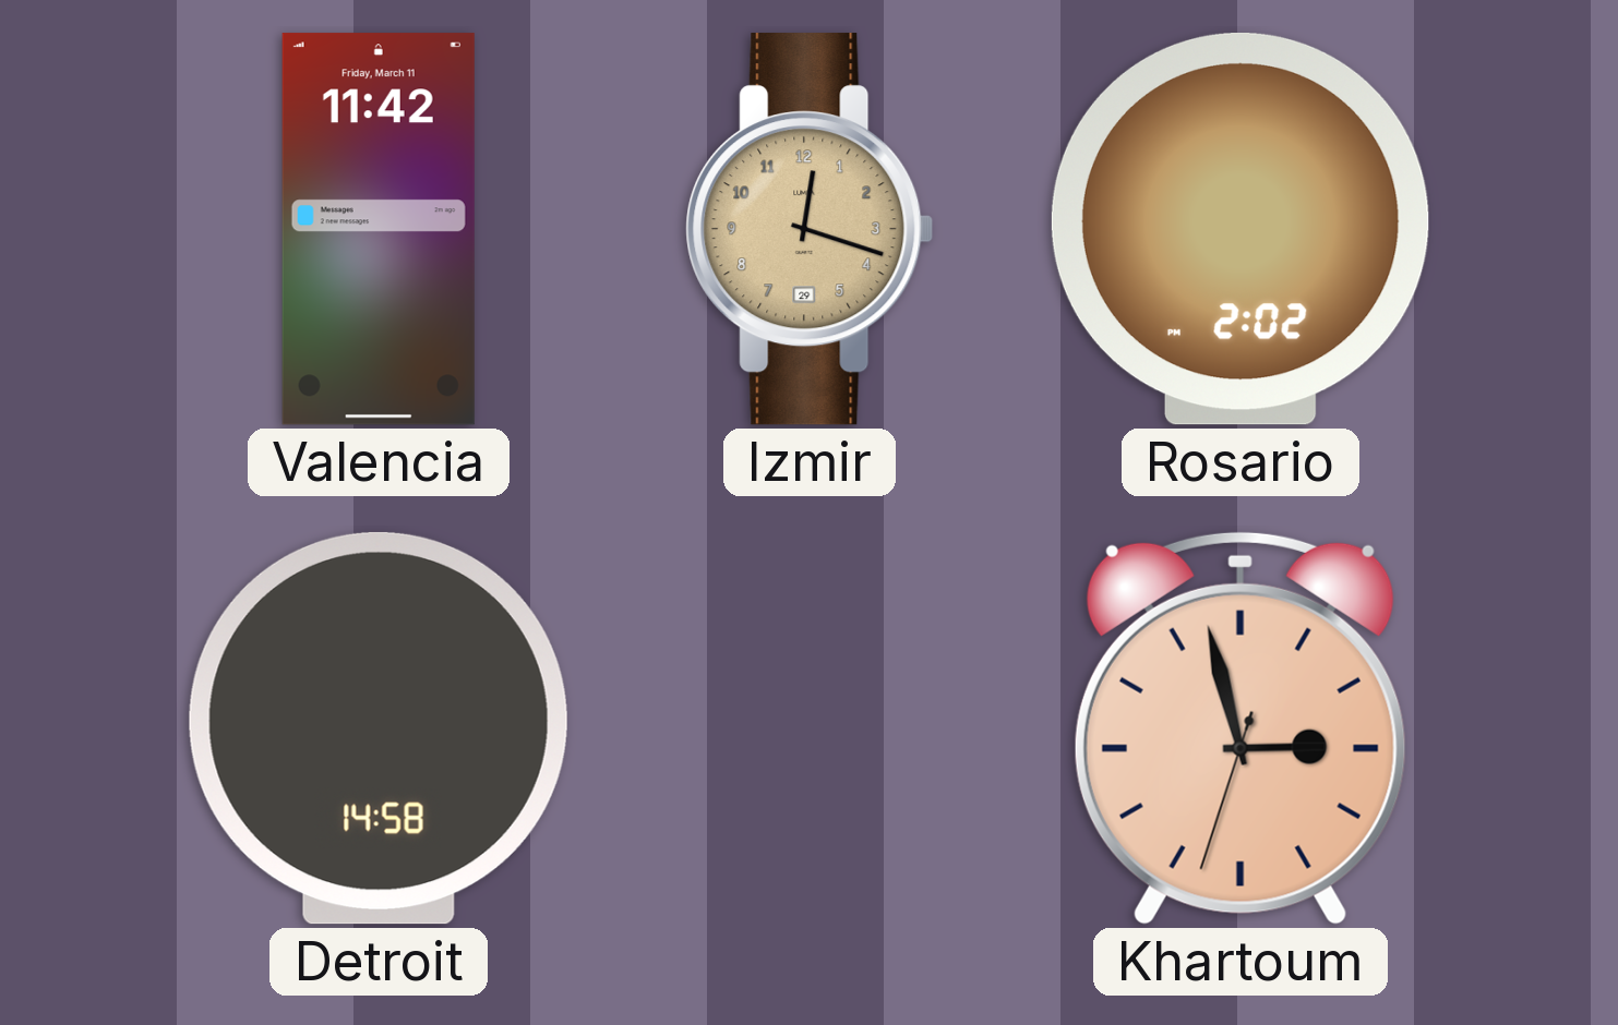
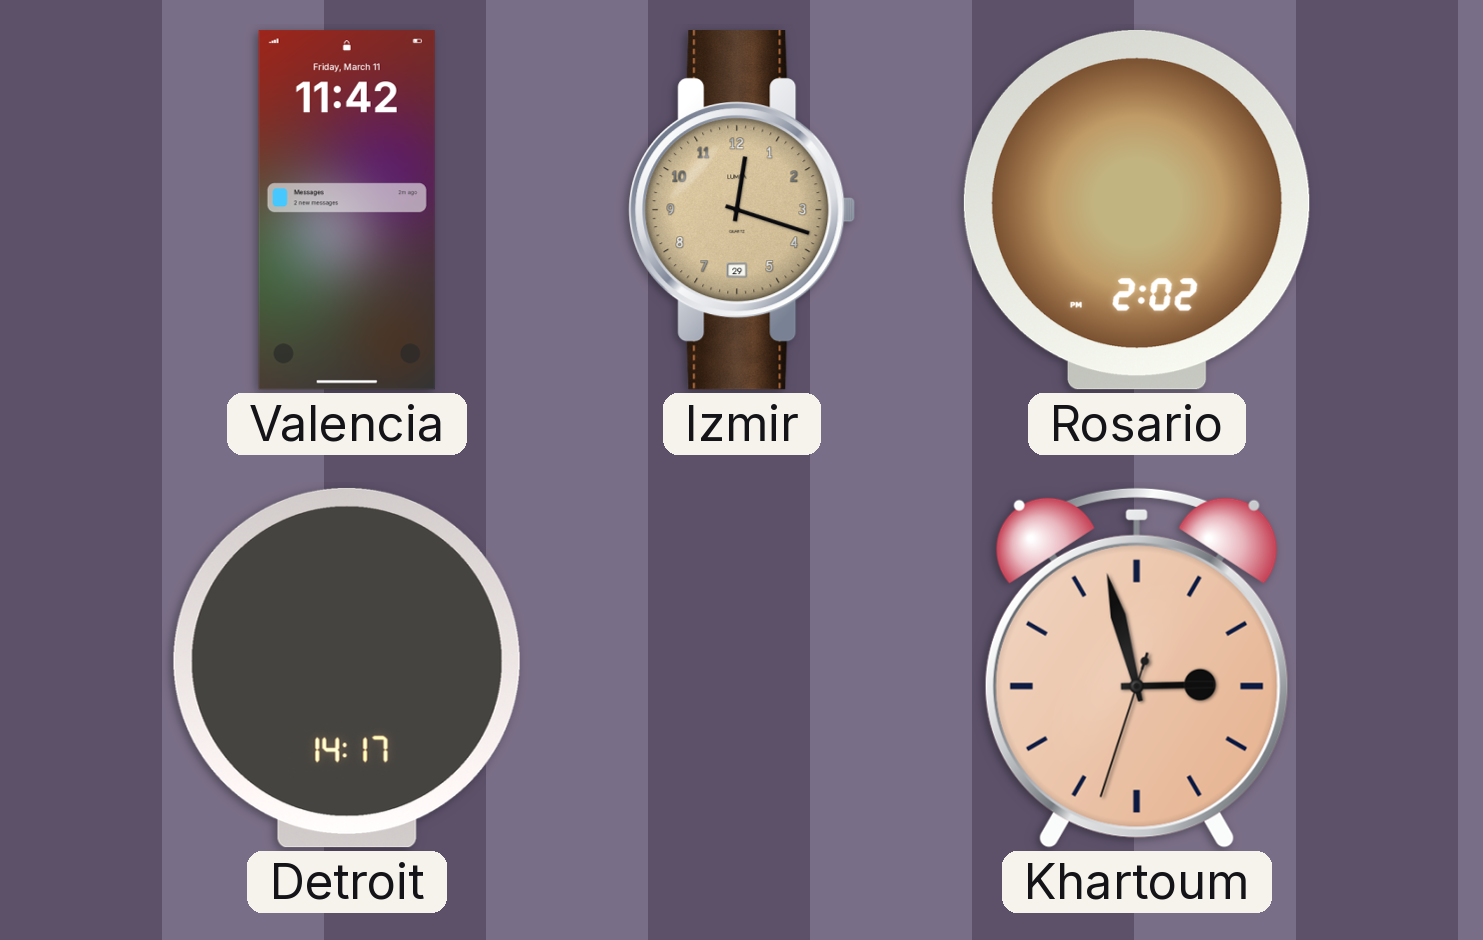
Detroit: 14:58 -> 14:17 (347, 668)
